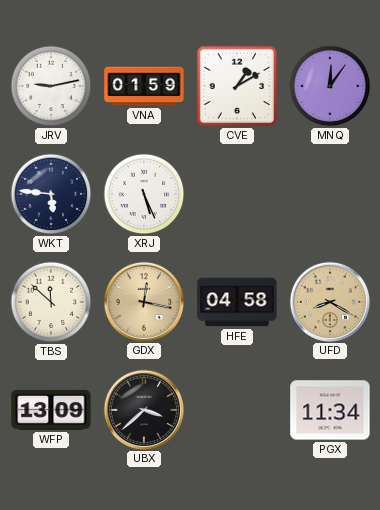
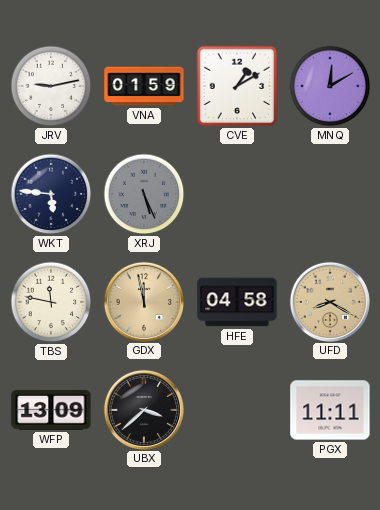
MNQ: 12:06 -> 12:10 (330, 86)
XRJ dial: white -> grey (144, 194)
TBS: 11:52 -> 11:47 (51, 302)
GDX: 12:17 -> 11:58 (143, 301)
PGX: 11:34 -> 11:11 (330, 410)
